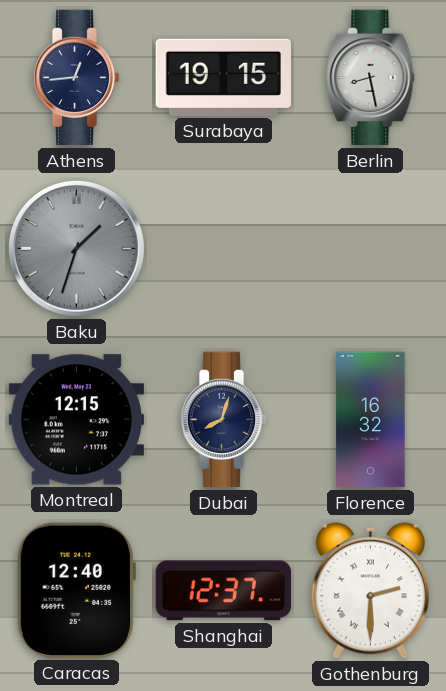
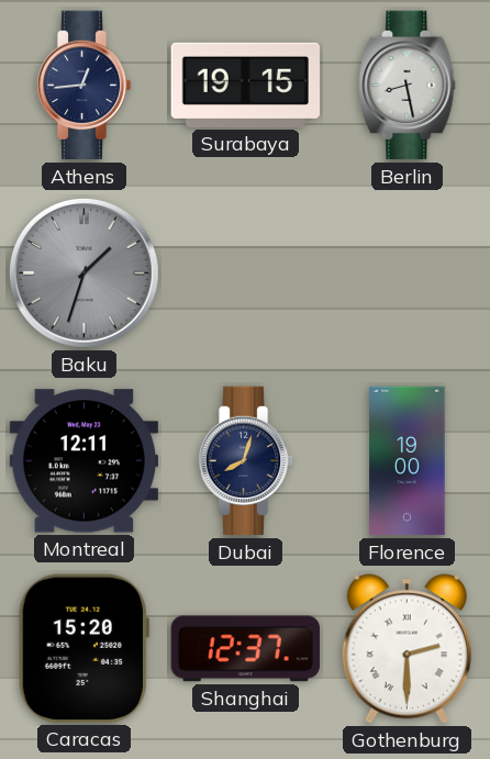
Montreal: 12:15 -> 12:11 (83, 461)
Florence: 16:32 -> 19:00 (408, 461)
Caracas: 12:40 -> 15:20 (83, 648)
